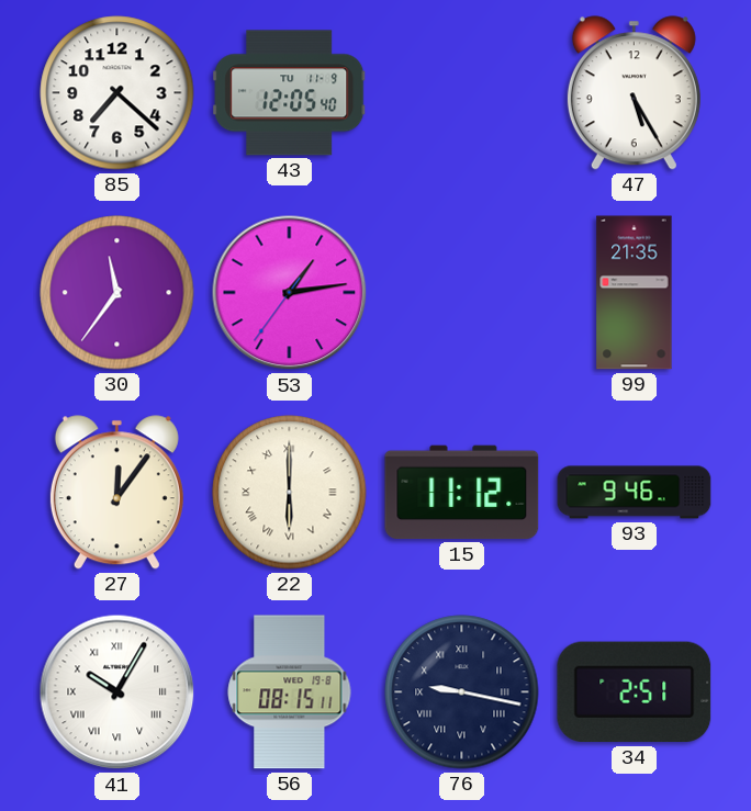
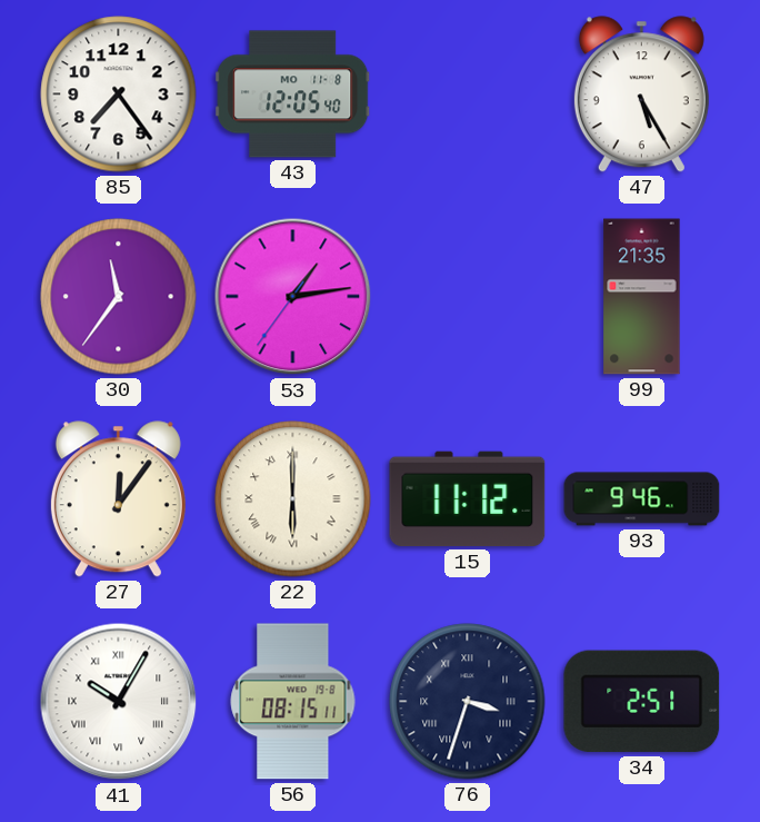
85: 7:22 -> 7:24 (119, 95)
43 date: TU 11-9 -> MO 11-8 (293, 95)
76: 9:17 -> 3:33 (468, 702)
